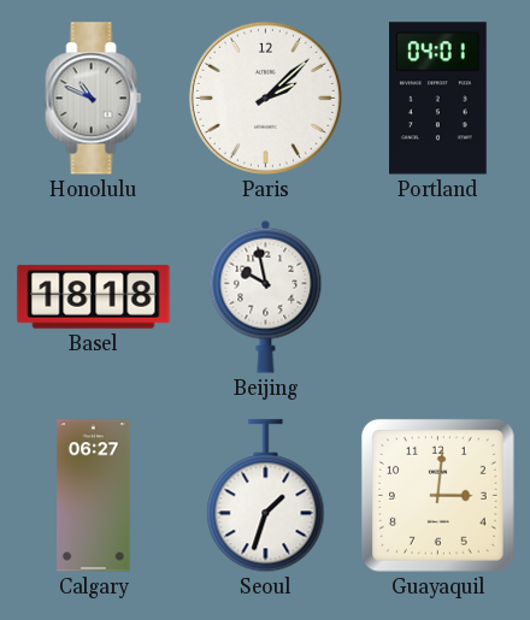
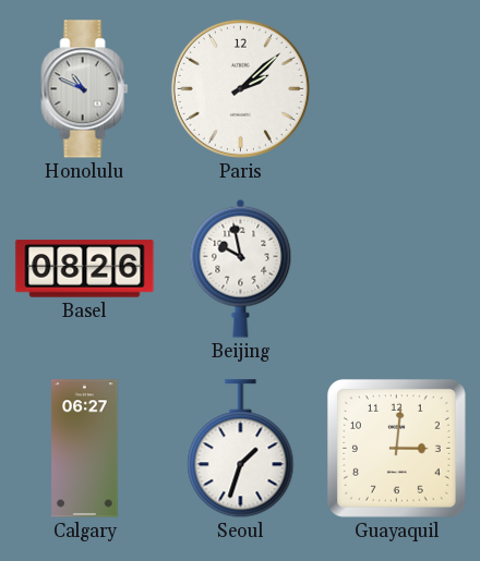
Portland: 04:01 -> none (438, 99)
Basel: 18:18 -> 08:26 (85, 269)
